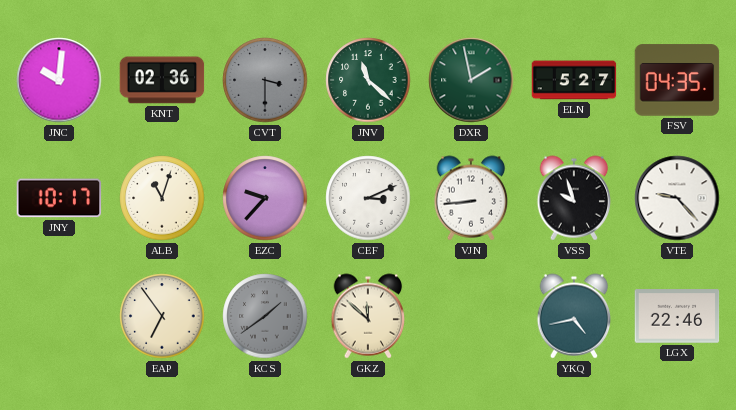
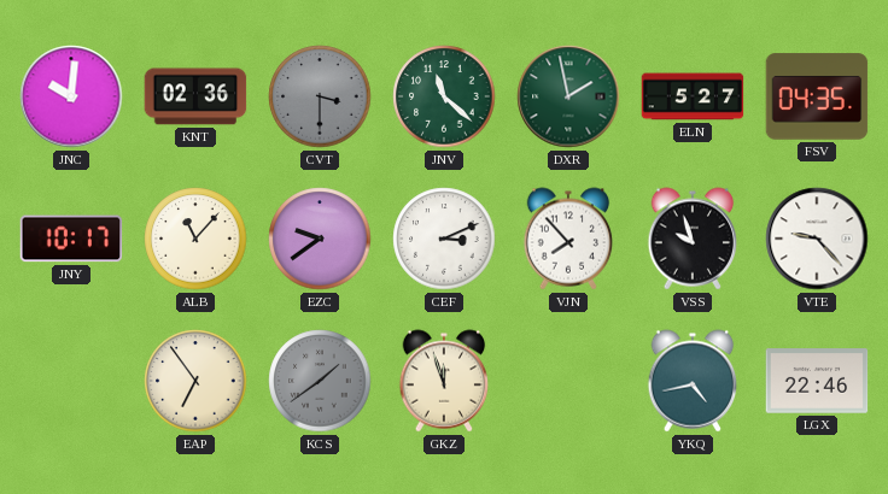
ALB: 11:03 -> 11:07 (195, 239)
EZC: 9:37 -> 9:39 (320, 239)
VJN: 8:44 -> 7:53 (568, 239)
GKZ: 11:52 -> 11:57 (444, 381)
